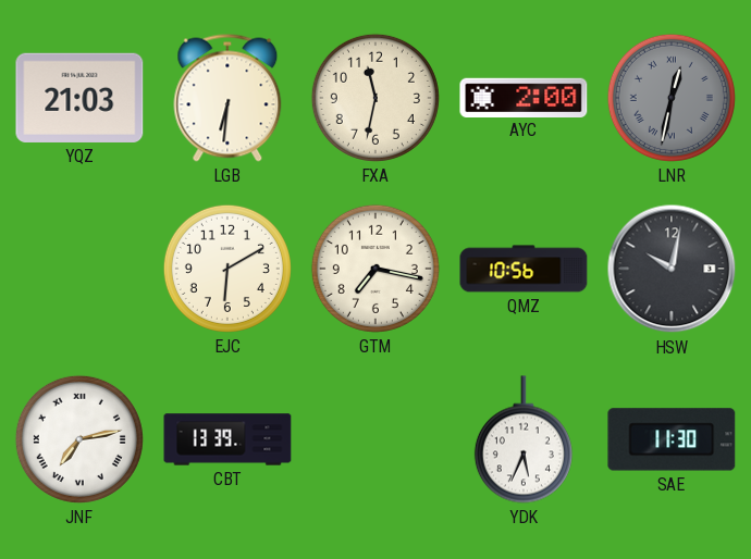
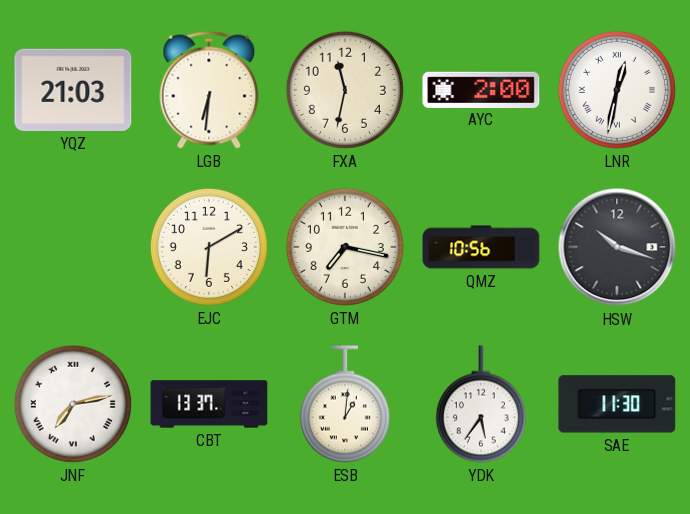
LNR dial: grey -> white (617, 90)
HSW: 10:02 -> 10:18 (617, 247)
CBT: 13:39 -> 13:37 (209, 404)
ESB: none -> 1:01 (345, 404)
YDK: 5:34 -> 5:36 (481, 404)
